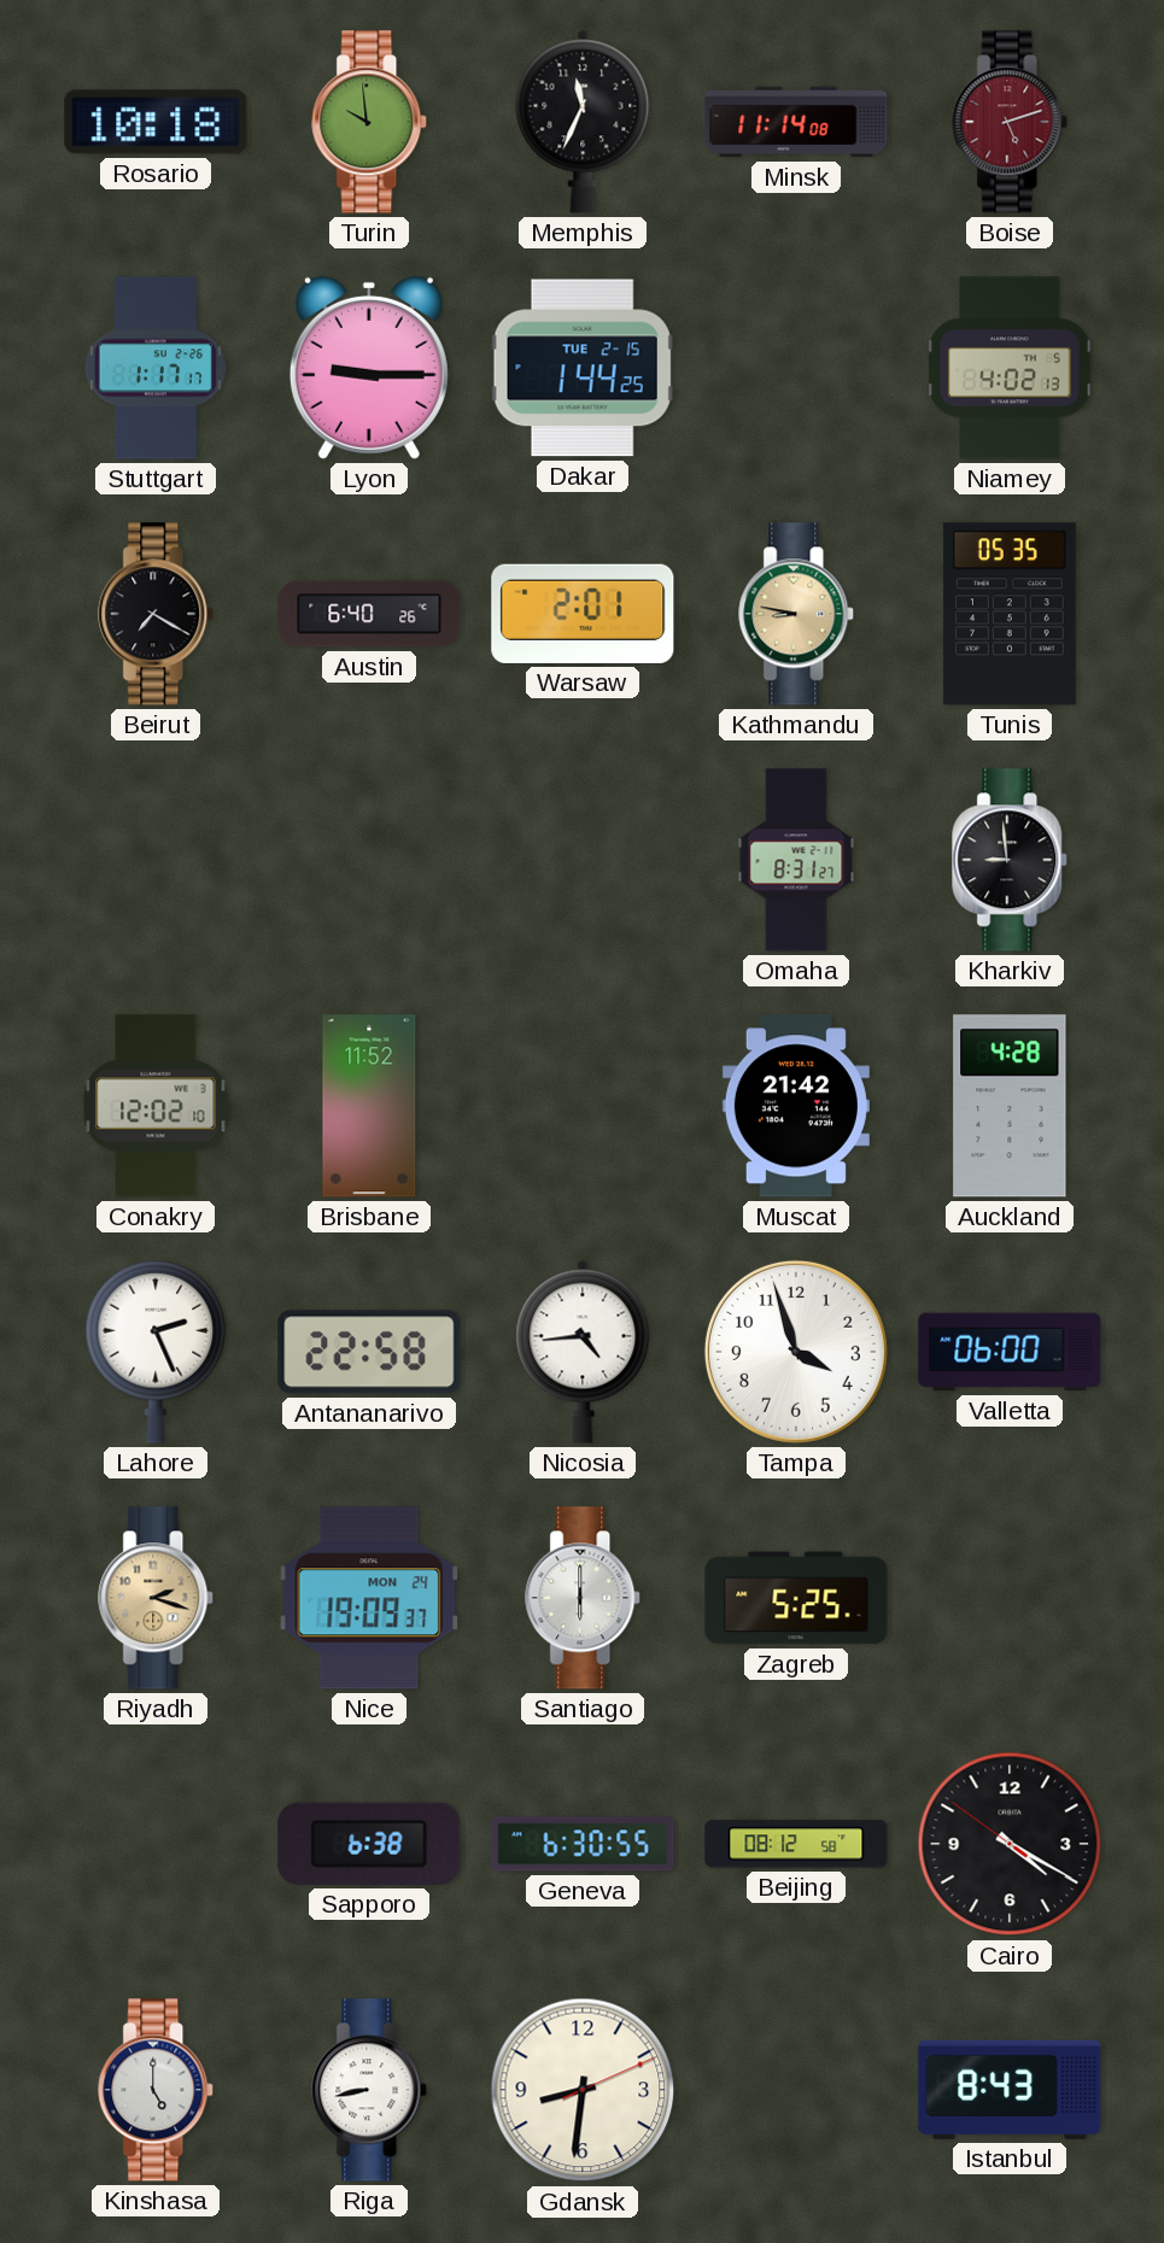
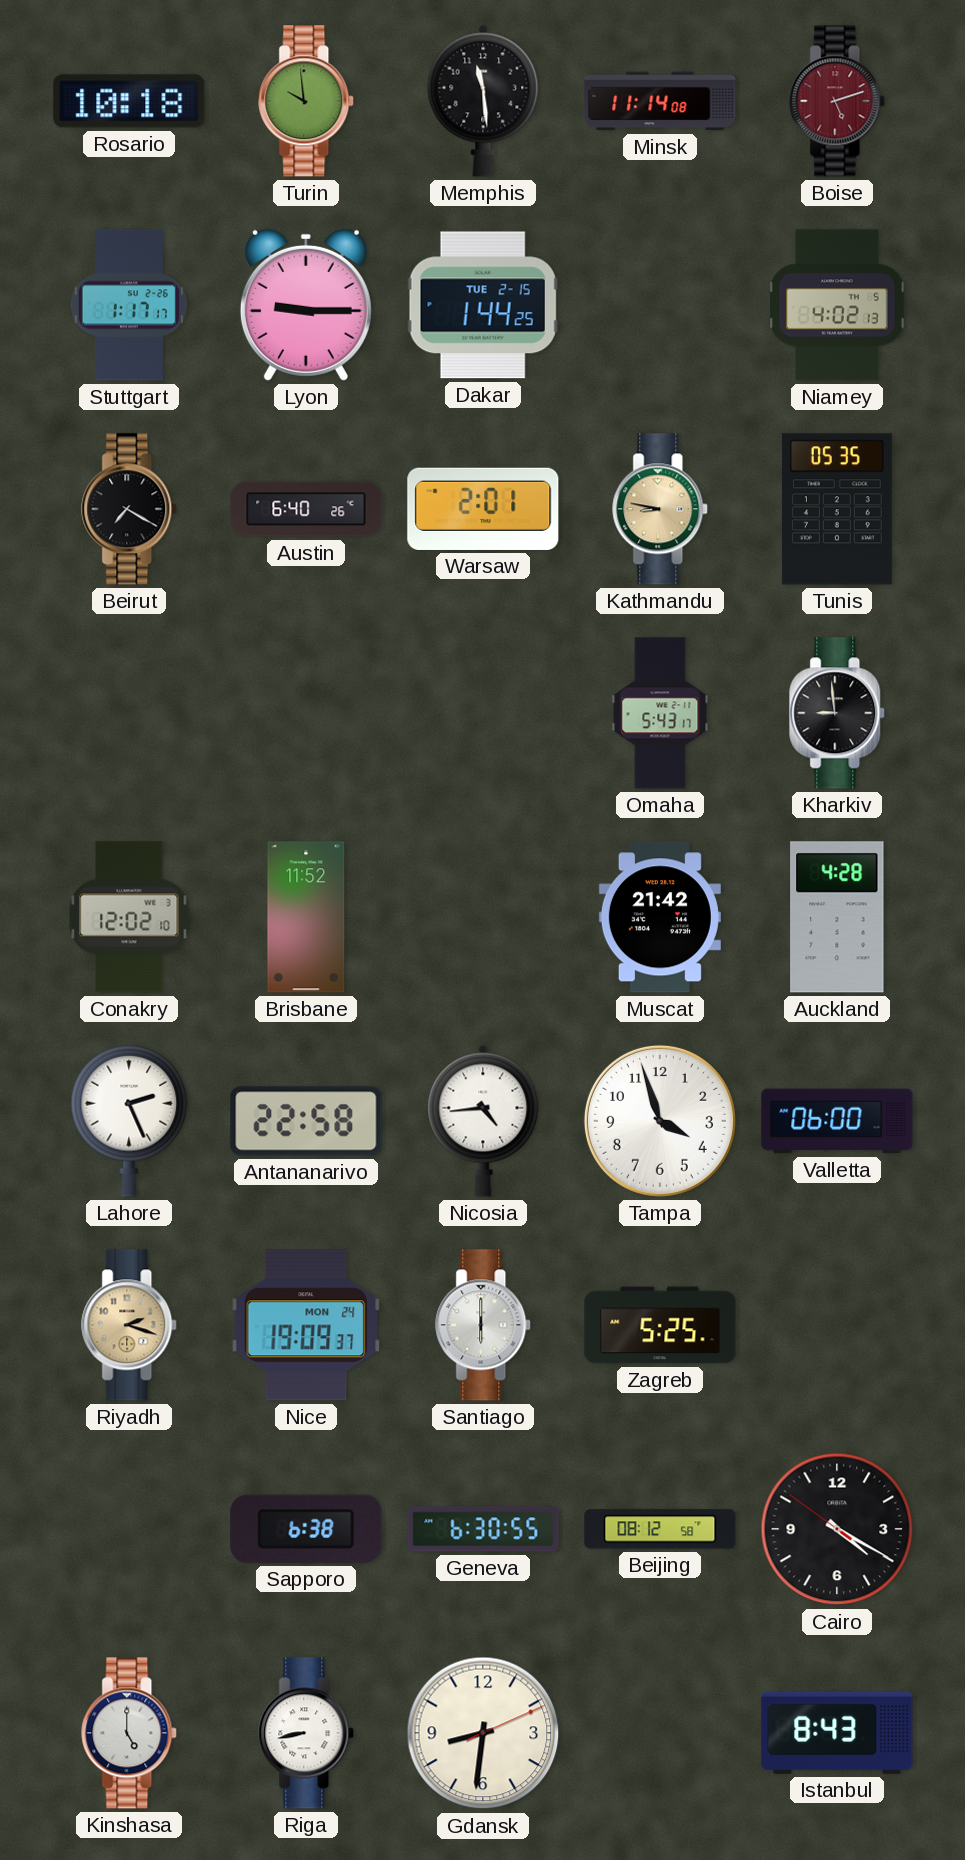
Memphis: 11:34 -> 11:29 (483, 101)
Omaha: 8:31 -> 5:43 (660, 713)
